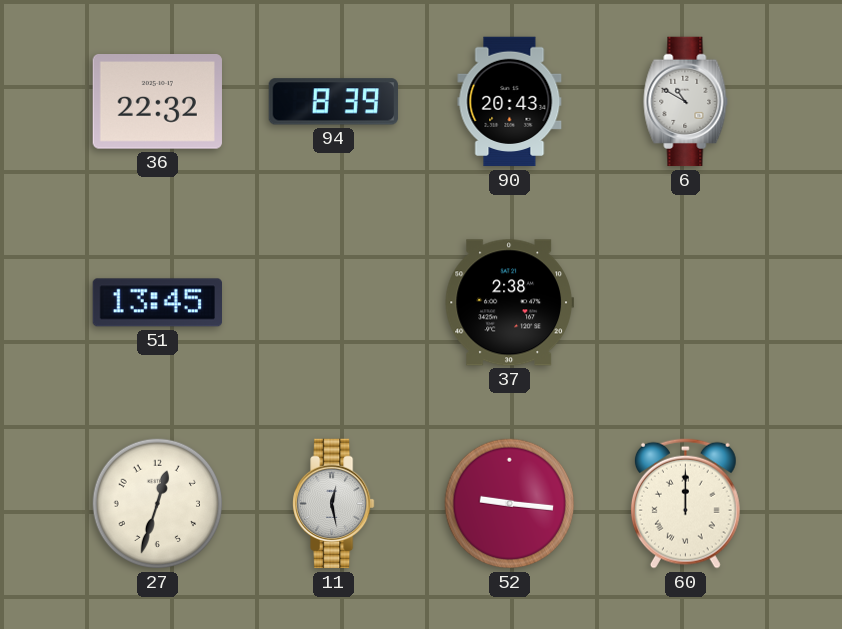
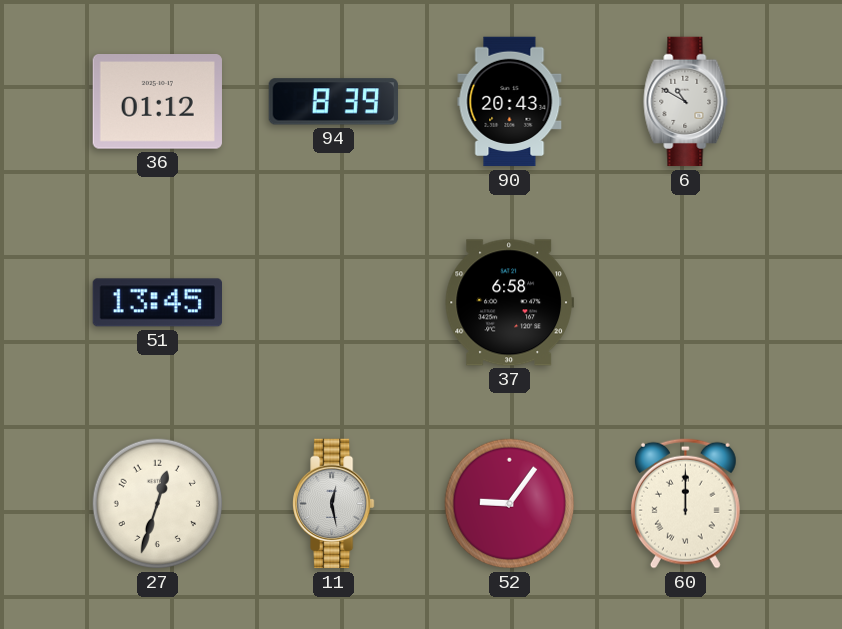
36: 22:32 -> 01:12 (157, 102)
37: 2:38 -> 6:58 (509, 303)
52: 9:16 -> 9:06 (510, 504)
